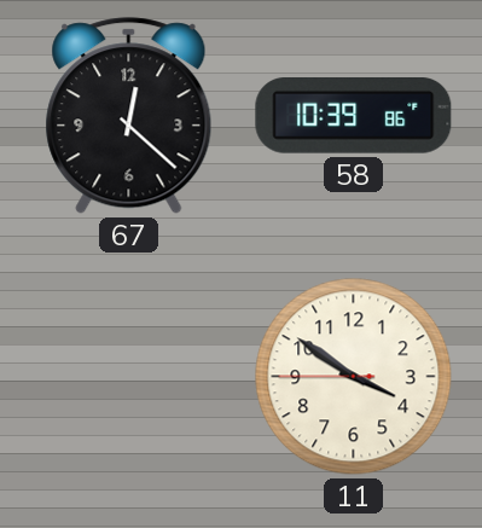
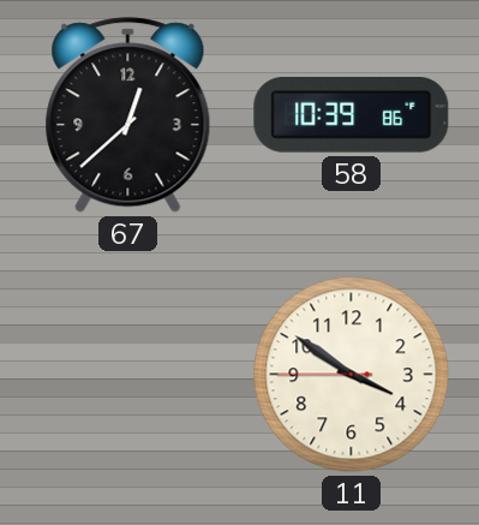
67: 12:22 -> 12:38 (128, 115)
